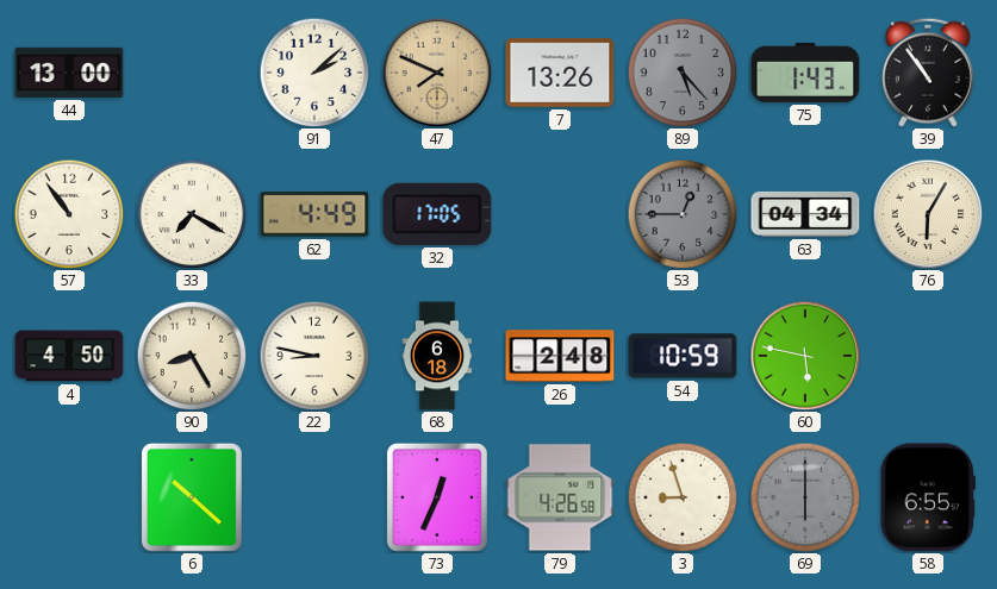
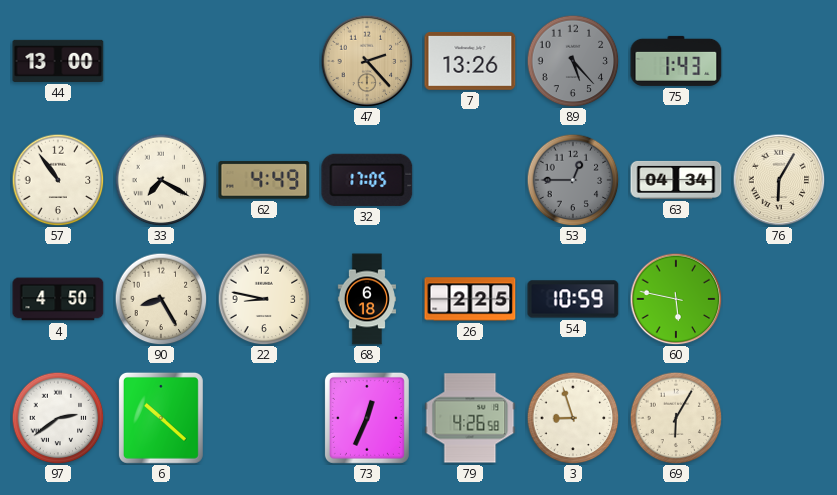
91: 2:08 -> none (314, 73)
47: 7:49 -> 2:23 (367, 61)
39: 10:54 -> none (928, 73)
26: 2:48 -> 2:25 (470, 299)
97: none -> 2:39 (58, 418)
69: 6:00 -> 6:05 (676, 418)
69 dial: grey -> cream (676, 418)
58: 6:55 -> none (928, 497)
